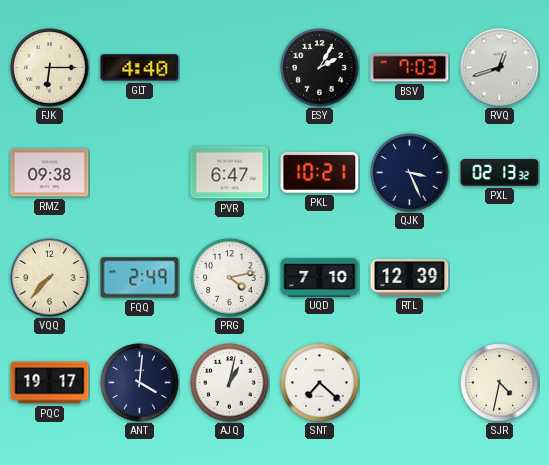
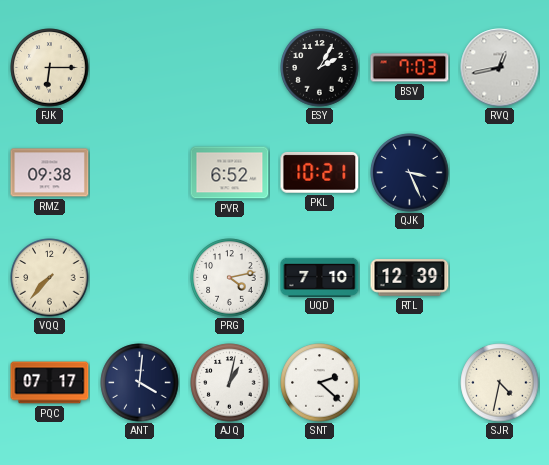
GLT: 4:40 -> none (140, 68)
RVQ: 12:42 -> 12:43 (500, 68)
PVR: 6:47 -> 6:52 (230, 173)
PXL: 02:13 -> none (500, 173)
FQQ: 2:49 -> none (140, 278)
PQC: 19:17 -> 07:17 (50, 383)
SNT: 7:22 -> 2:22 (320, 383)
